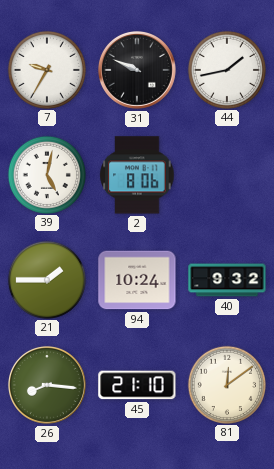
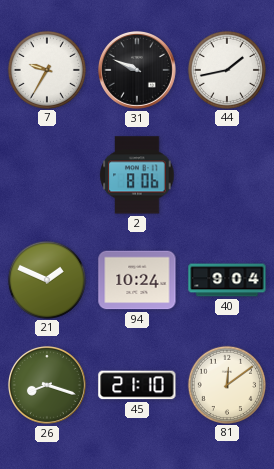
39: 5:02 -> none (46, 174)
21: 1:45 -> 1:49 (46, 279)
40: 9:32 -> 9:04 (227, 280)
26: 8:16 -> 8:18 (47, 385)
